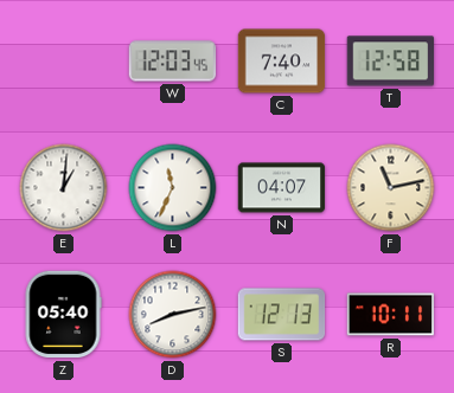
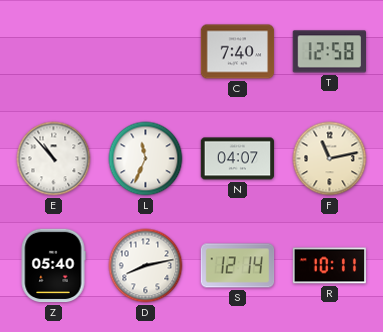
W: 12:03 -> none (173, 62)
E: 1:01 -> 10:53 (54, 159)
S: 12:13 -> 12:14 (238, 266)
